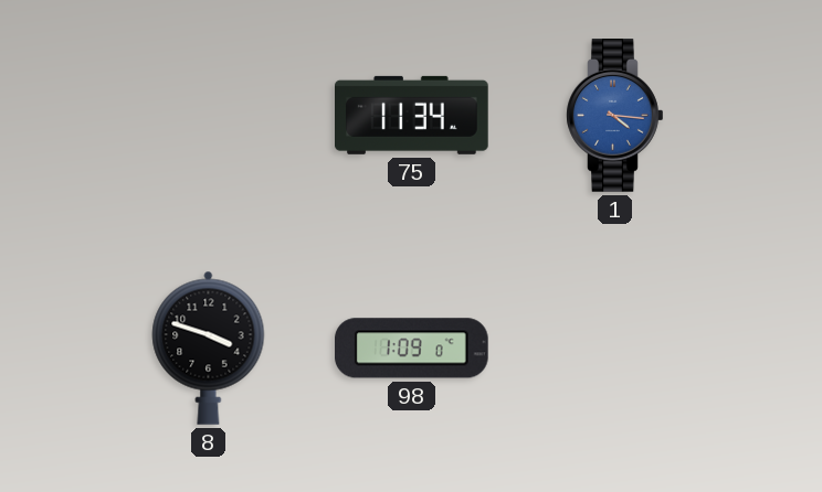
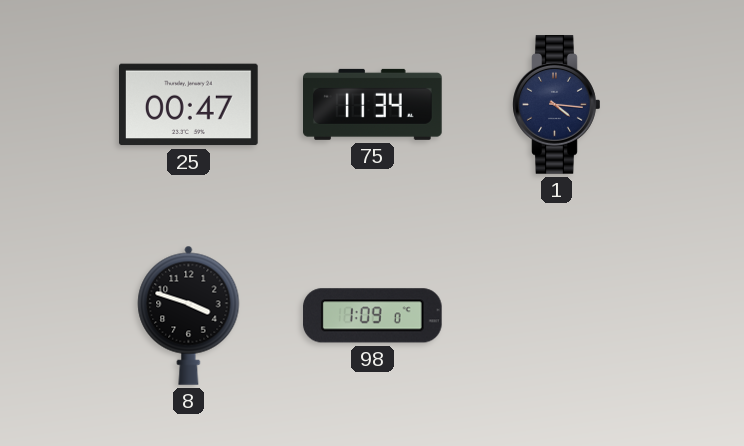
25: none -> 00:47 (189, 105)
1 dial: blue -> navy (557, 105)
